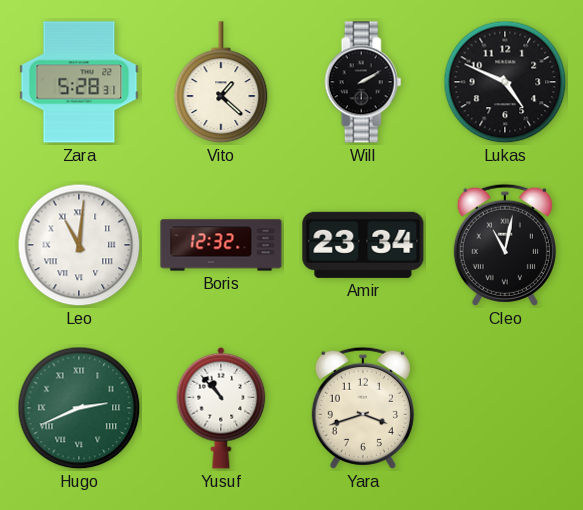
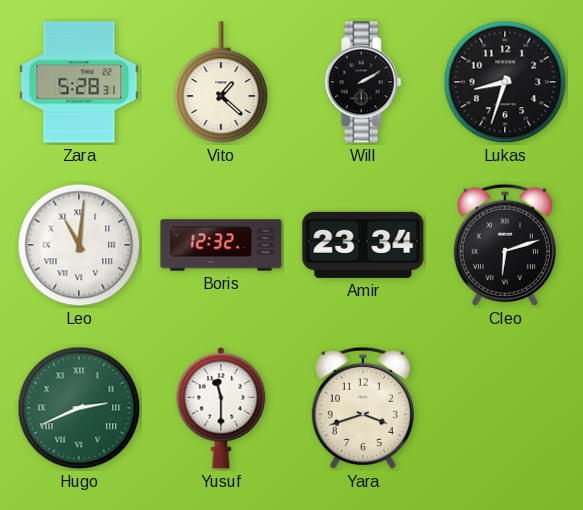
Lukas: 4:49 -> 8:33 (505, 82)
Cleo: 11:02 -> 6:12 (505, 245)
Yusuf: 10:53 -> 11:30 (221, 408)
